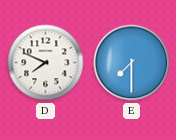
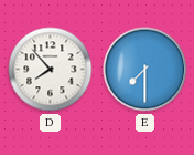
D: 7:49 -> 7:53 (51, 70)
